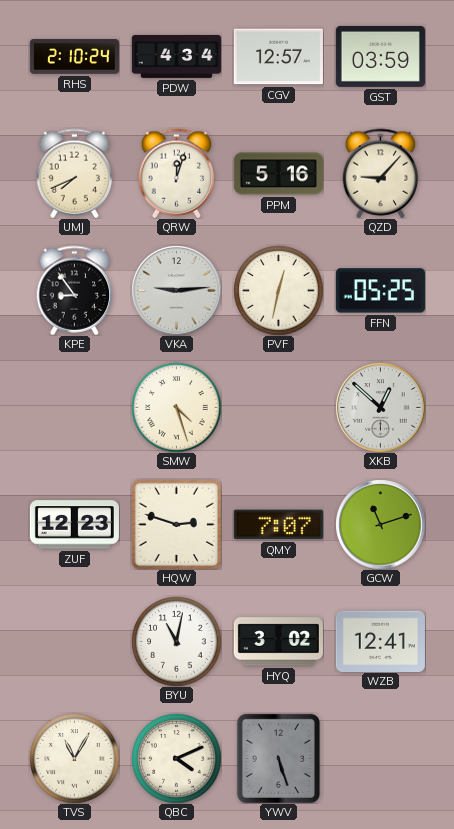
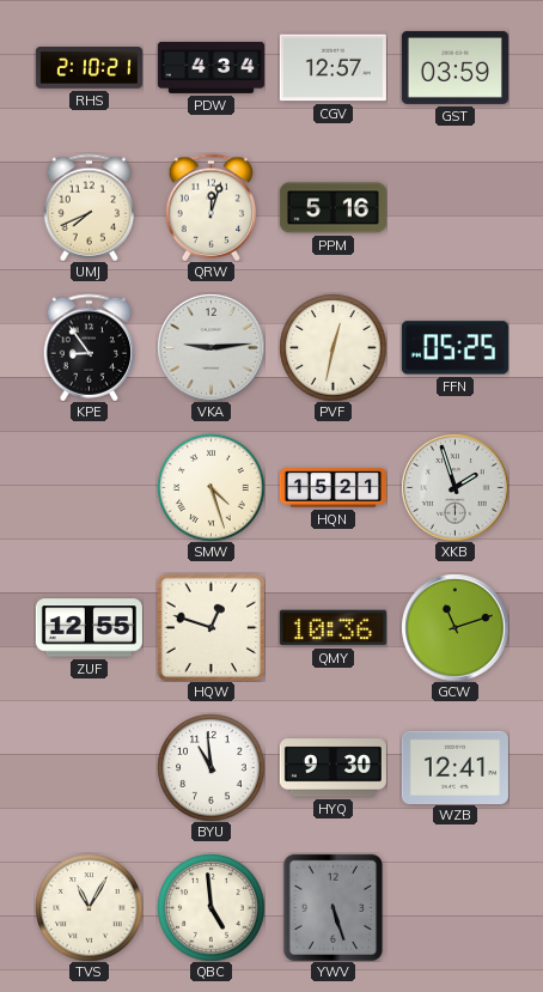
RHS: 2:10:24 -> 2:10:21 (89, 68)
QZD: 9:07 -> none (381, 173)
HQN: none -> 15:21 (332, 488)
XKB: 12:52 -> 1:57 (454, 487)
ZUF: 12:23 -> 12:55 (89, 628)
HQW: 2:48 -> 12:48 (211, 627)
QMY: 7:07 -> 10:36 (332, 628)
BYU: 11:02 -> 10:59 (211, 767)
HYQ: 3:02 -> 9:30 (332, 768)
QBC: 4:11 -> 4:59 (211, 907)
